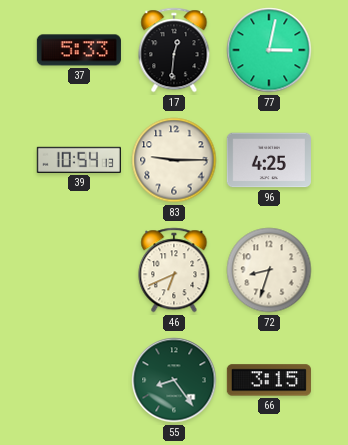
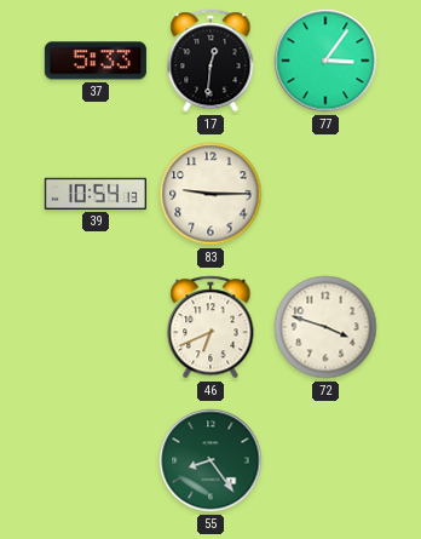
77: 3:02 -> 3:06 (325, 61)
96: 4:25 -> none (269, 160)
72: 8:33 -> 3:48 (325, 327)
66: 3:15 -> none (269, 380)
